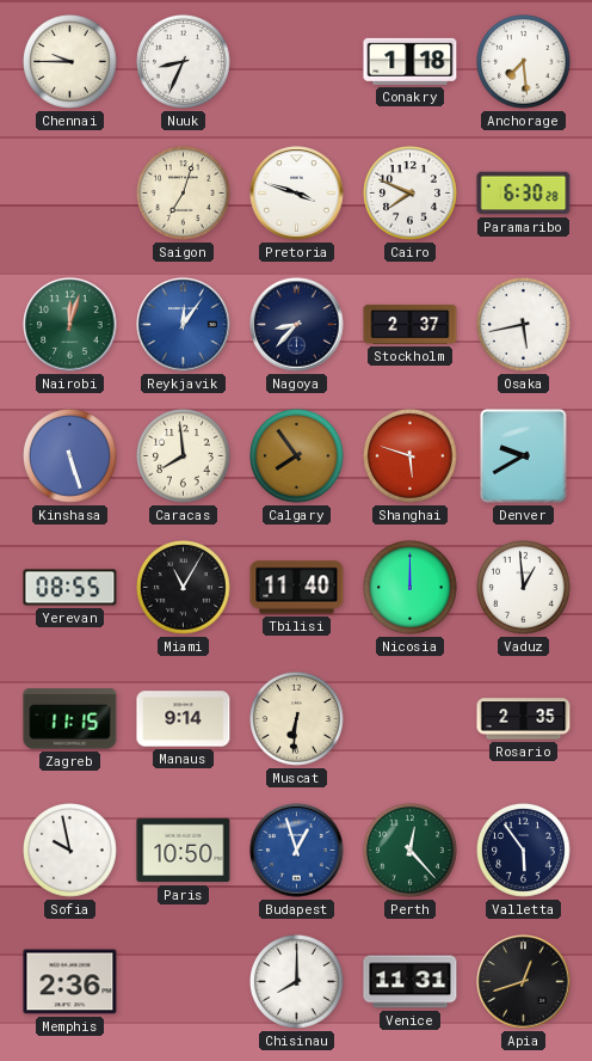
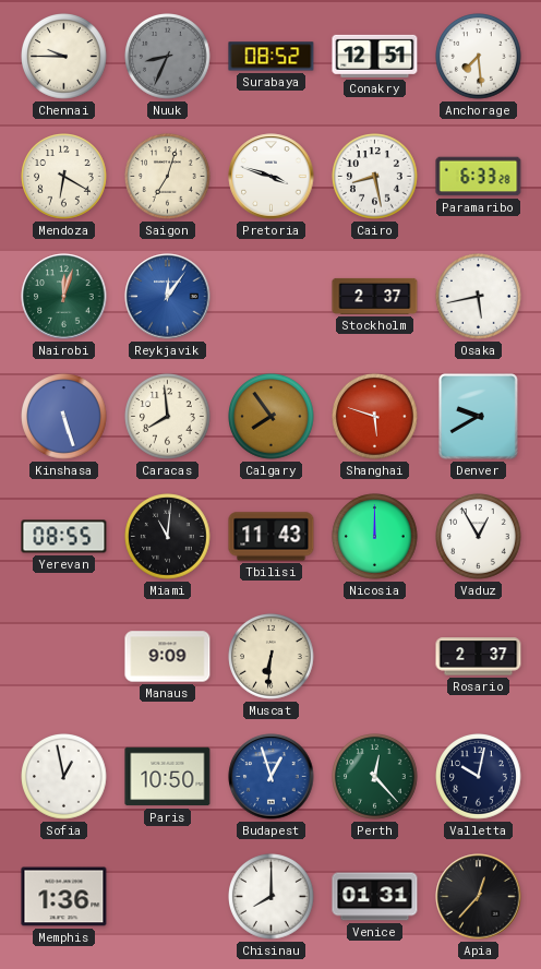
Nuuk dial: white -> grey (168, 57)
Surabaya: none -> 08:52 (272, 57)
Conakry: 1:18 -> 12:51 (375, 56)
Mendoza: none -> 6:20 (64, 177)
Cairo: 7:49 -> 8:28 (375, 177)
Paramaribo: 6:30 -> 6:33 (479, 177)
Nagoya: 8:37 -> none (297, 325)
Miami: 11:05 -> 11:01 (168, 537)
Tbilisi: 11:40 -> 11:43 (272, 537)
Vaduz: 12:59 -> 12:55 (479, 537)
Zagreb: 11:15 -> none (70, 719)
Manaus: 9:14 -> 9:09 (168, 657)
Rosario: 2:35 -> 2:37 (479, 657)
Sofia: 9:58 -> 12:58 (64, 777)
Valletta: 5:54 -> 10:02 (479, 777)
Memphis: 2:36 -> 1:36 (64, 897)
Venice: 11:31 -> 01:31 (375, 897)
Apia: 12:42 -> 12:37 (479, 897)
